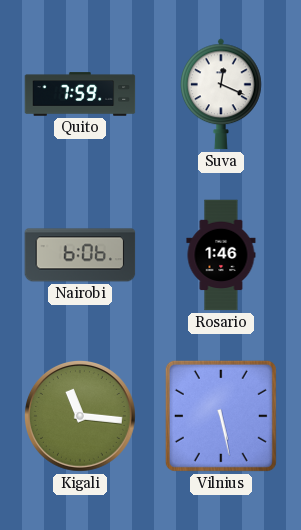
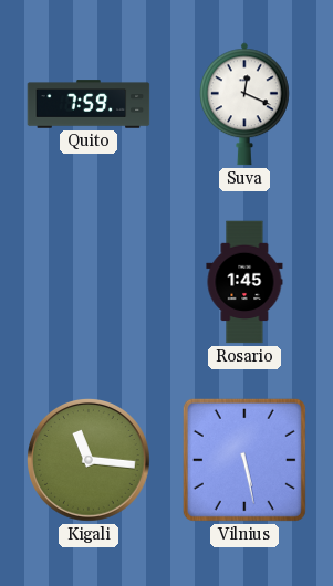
Nairobi: 6:06 -> none (80, 255)
Rosario: 1:46 -> 1:45 (244, 282)
